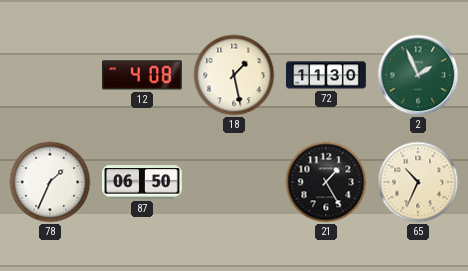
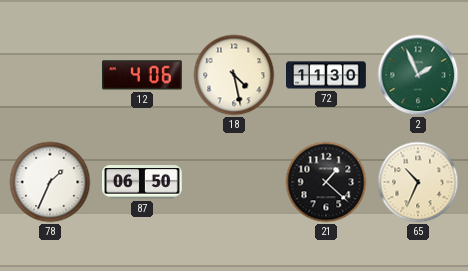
12: 4:08 -> 4:06 (142, 75)
18: 1:28 -> 4:28 (234, 75)
21: 1:25 -> 1:22 (326, 182)
